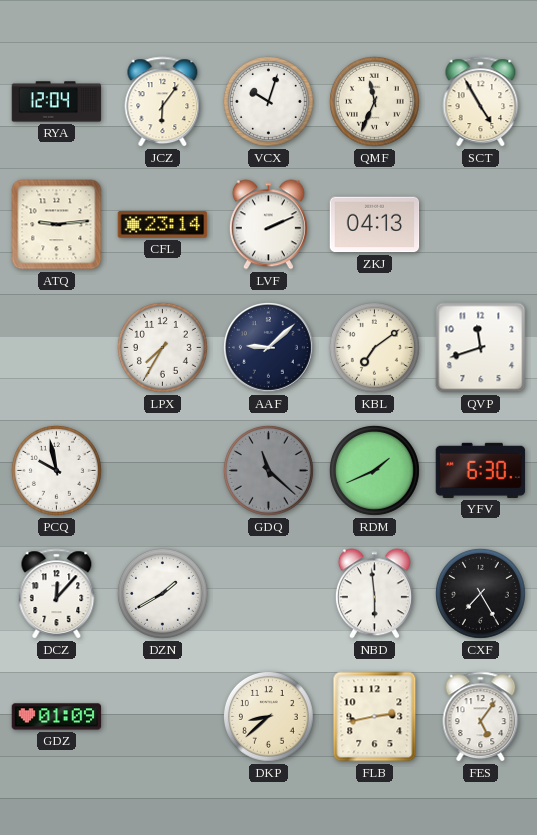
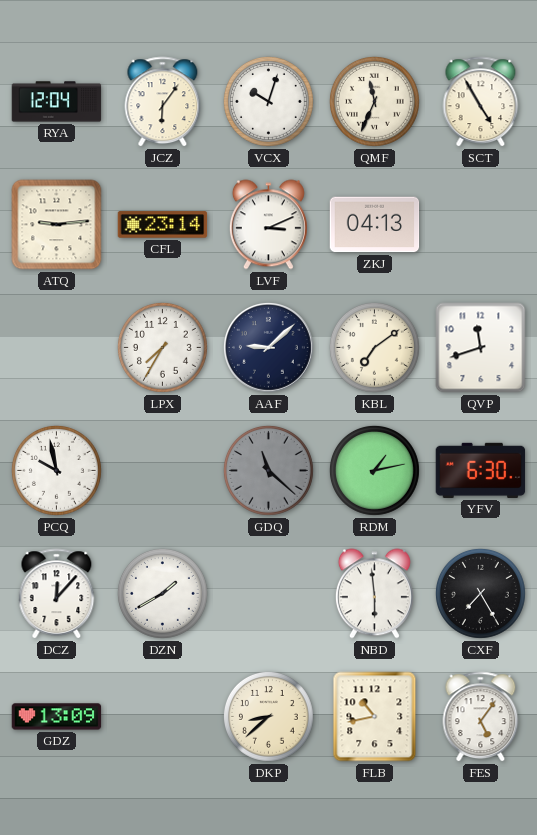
LVF: 2:11 -> 3:11 (268, 225)
RDM: 1:41 -> 1:13 (374, 470)
GDZ: 01:09 -> 13:09 (57, 717)
FLB: 2:43 -> 10:43 (375, 717)
